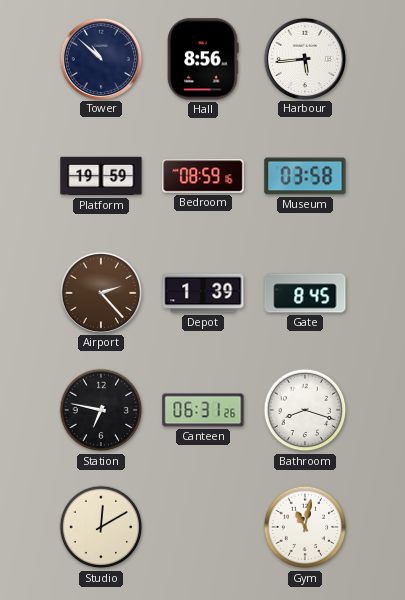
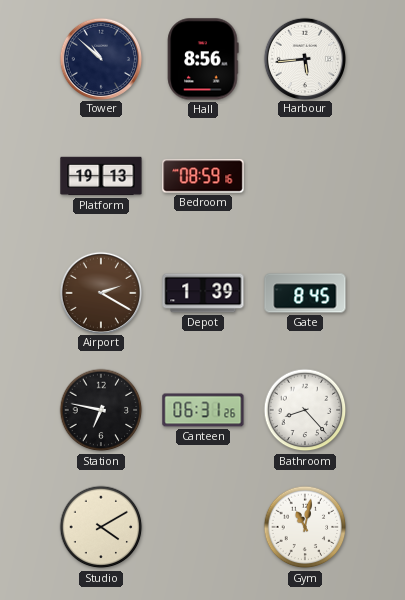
Platform: 19:59 -> 19:13 (101, 176)
Museum: 03:58 -> none (305, 176)
Airport: 2:23 -> 2:20 (100, 292)
Bathroom: 8:18 -> 8:23 (305, 410)
Studio: 12:10 -> 4:10 (101, 527)
